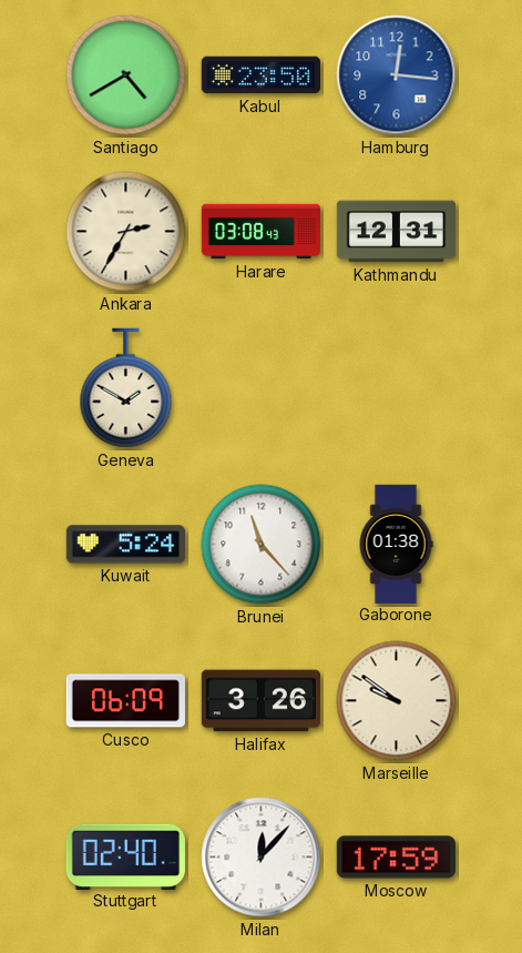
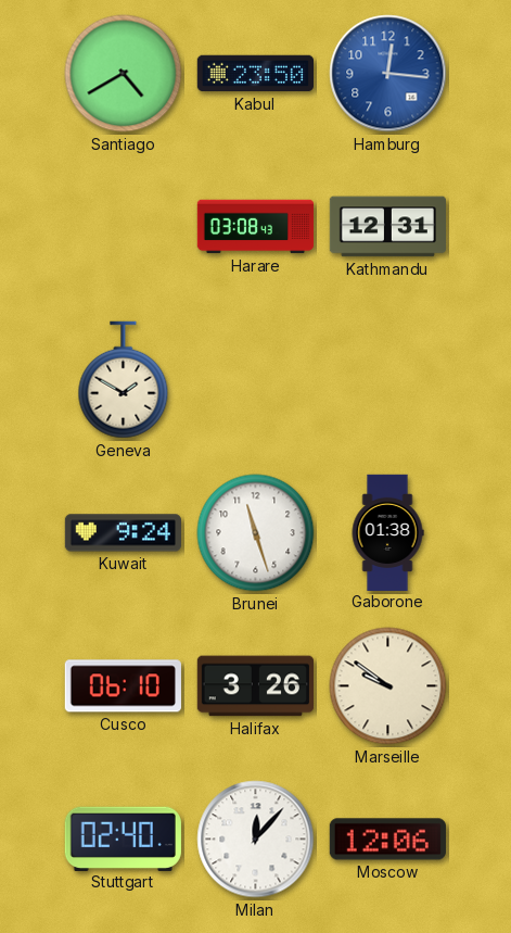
Ankara: 2:35 -> none (126, 232)
Kuwait: 5:24 -> 9:24 (123, 533)
Brunei: 11:23 -> 11:27 (256, 533)
Cusco: 06:09 -> 06:10 (123, 686)
Moscow: 17:59 -> 12:06 (387, 840)
